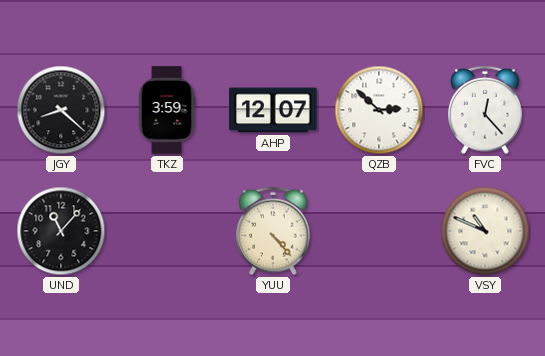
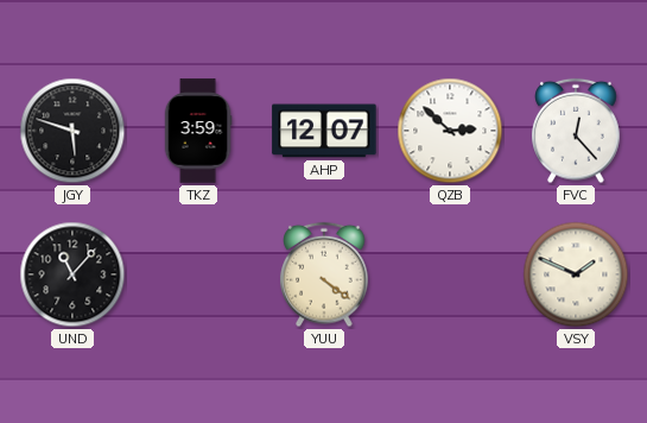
JGY: 8:22 -> 5:48 (72, 131)
YUU: 4:23 -> 4:21 (324, 274)
VSY: 10:49 -> 1:49 (576, 274)
